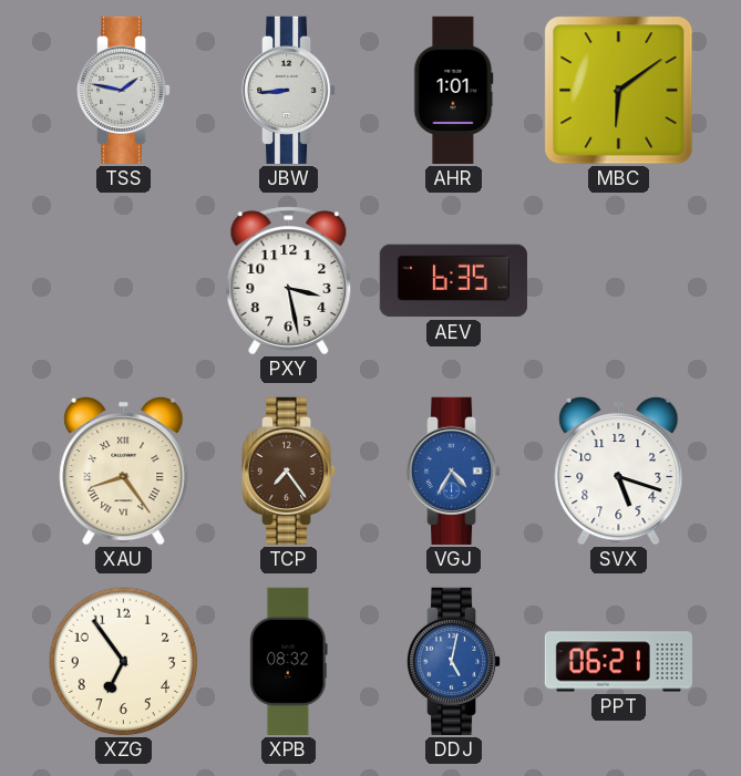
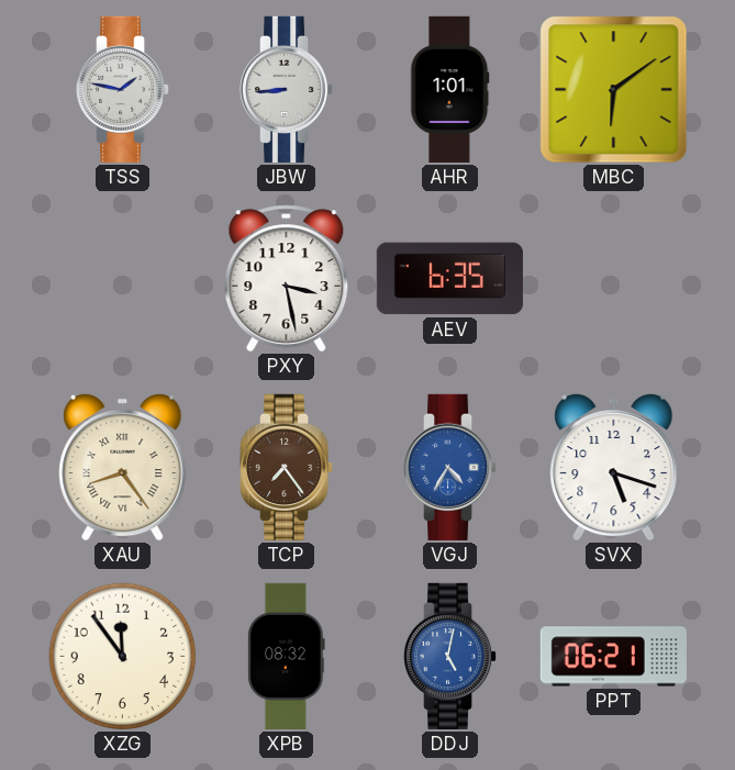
XZG: 6:54 -> 11:54 (123, 657)
